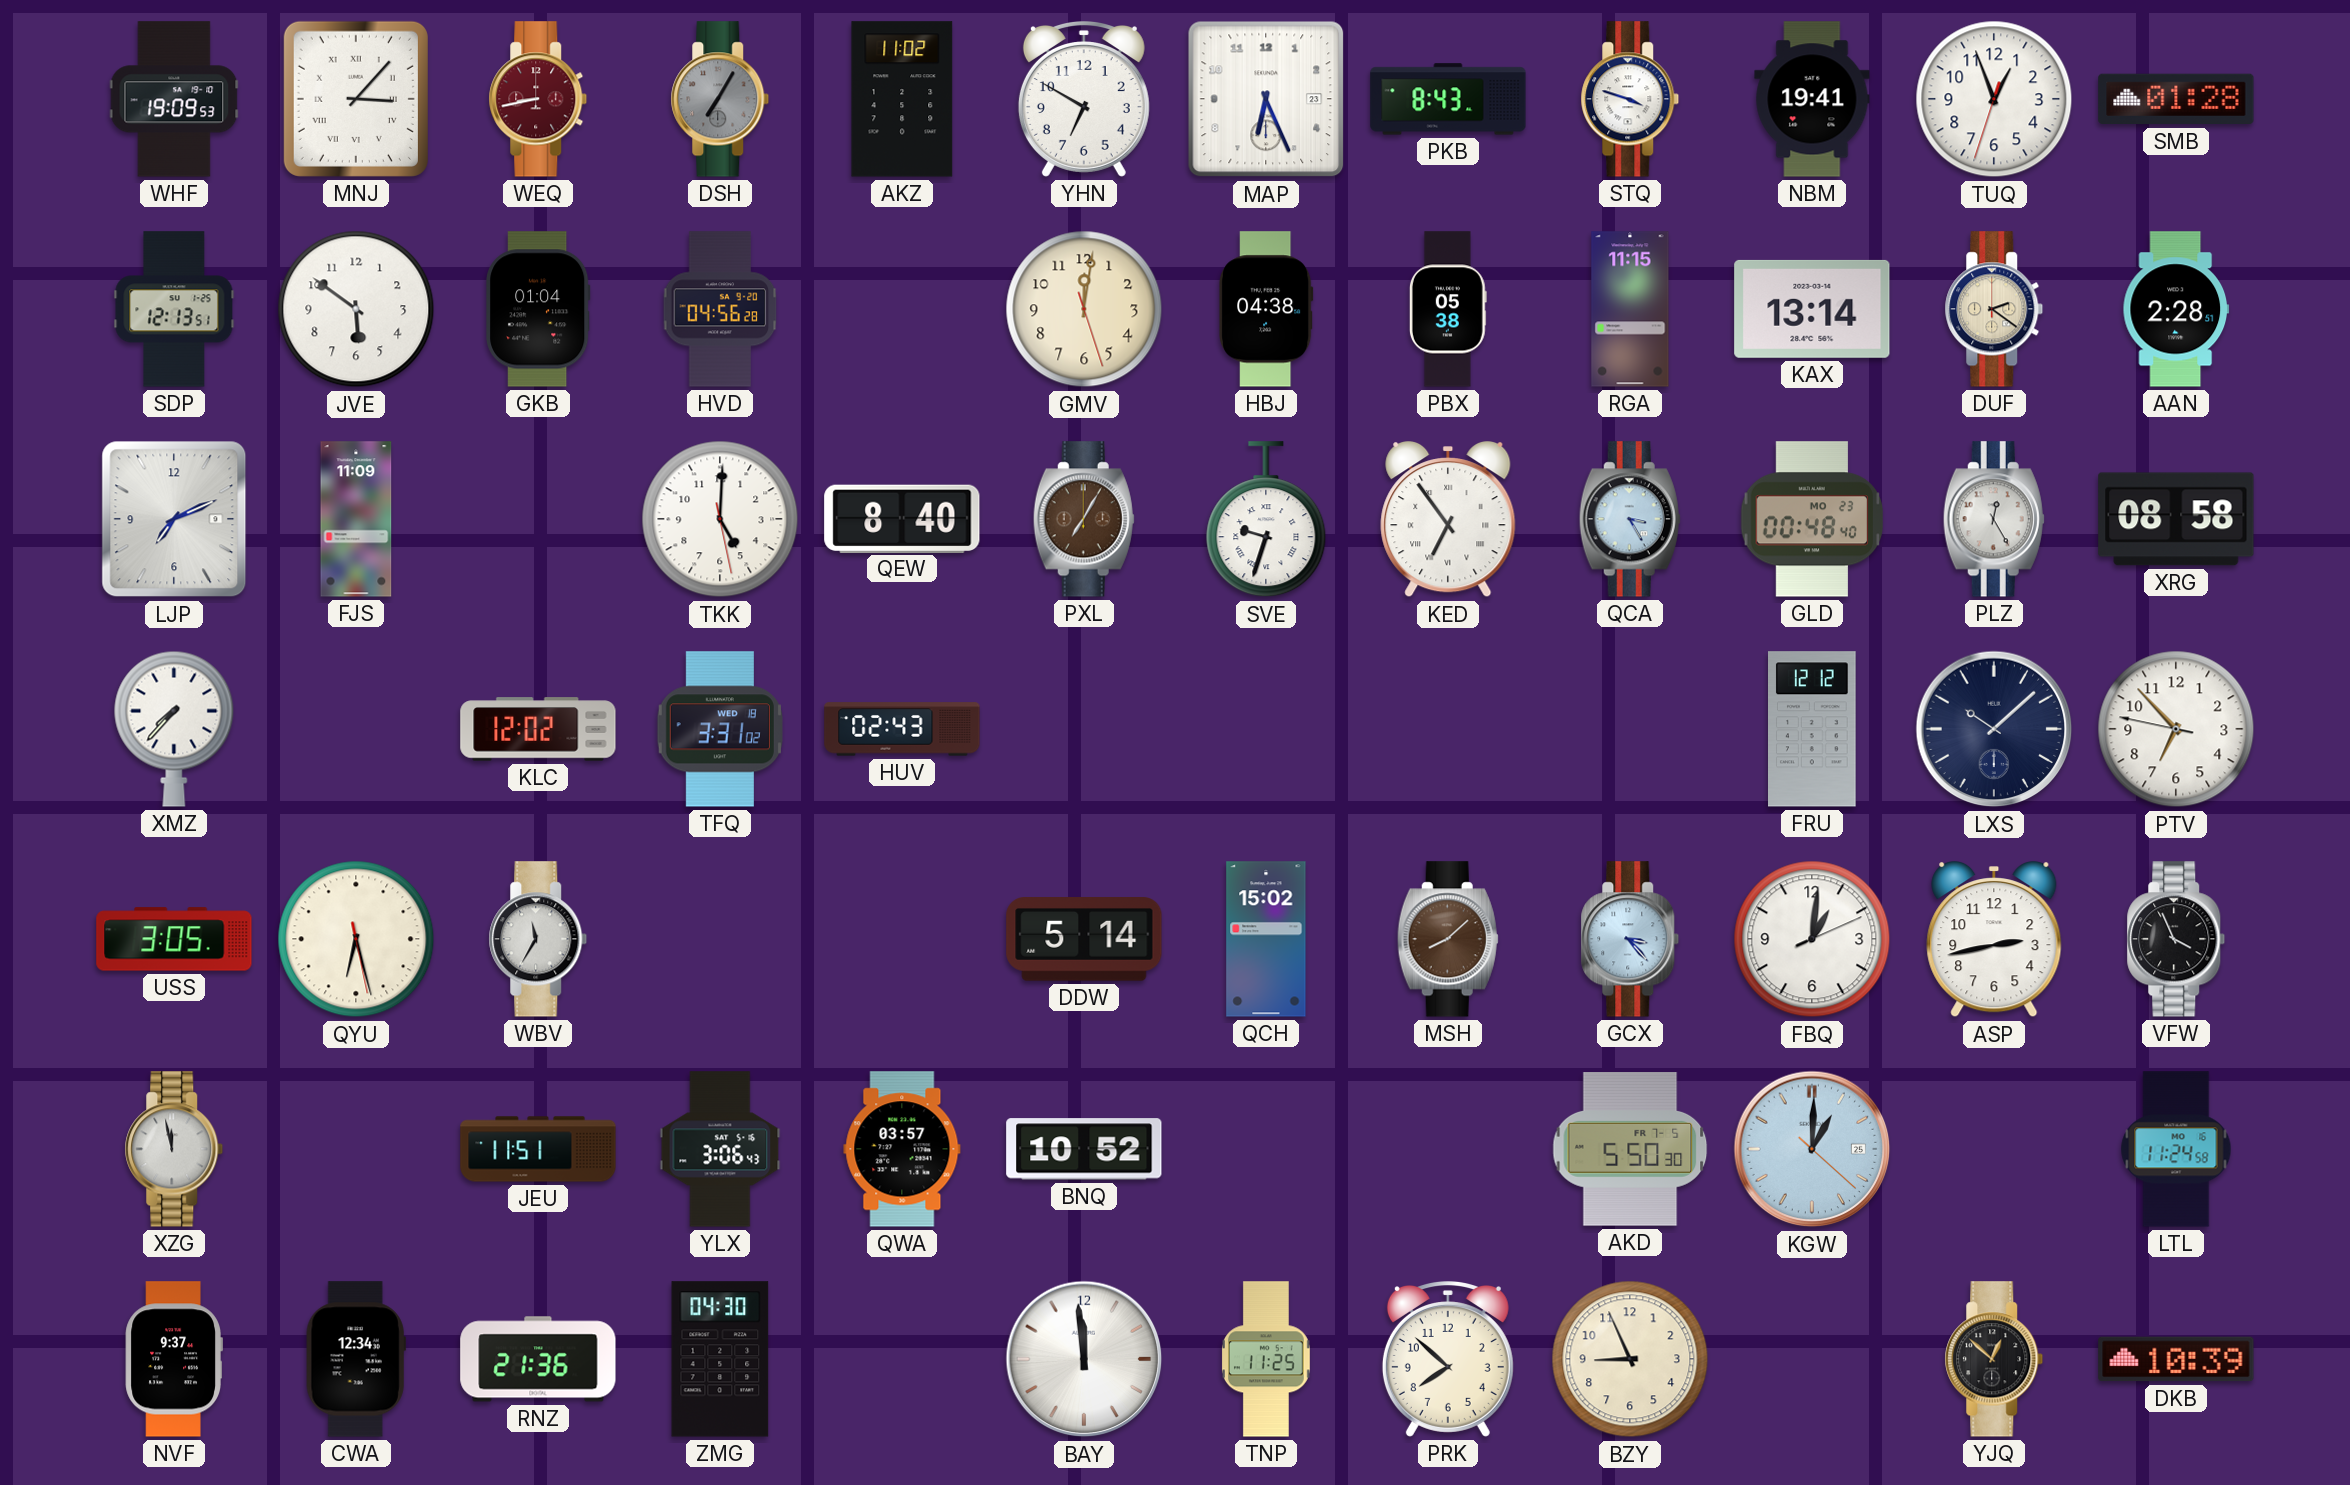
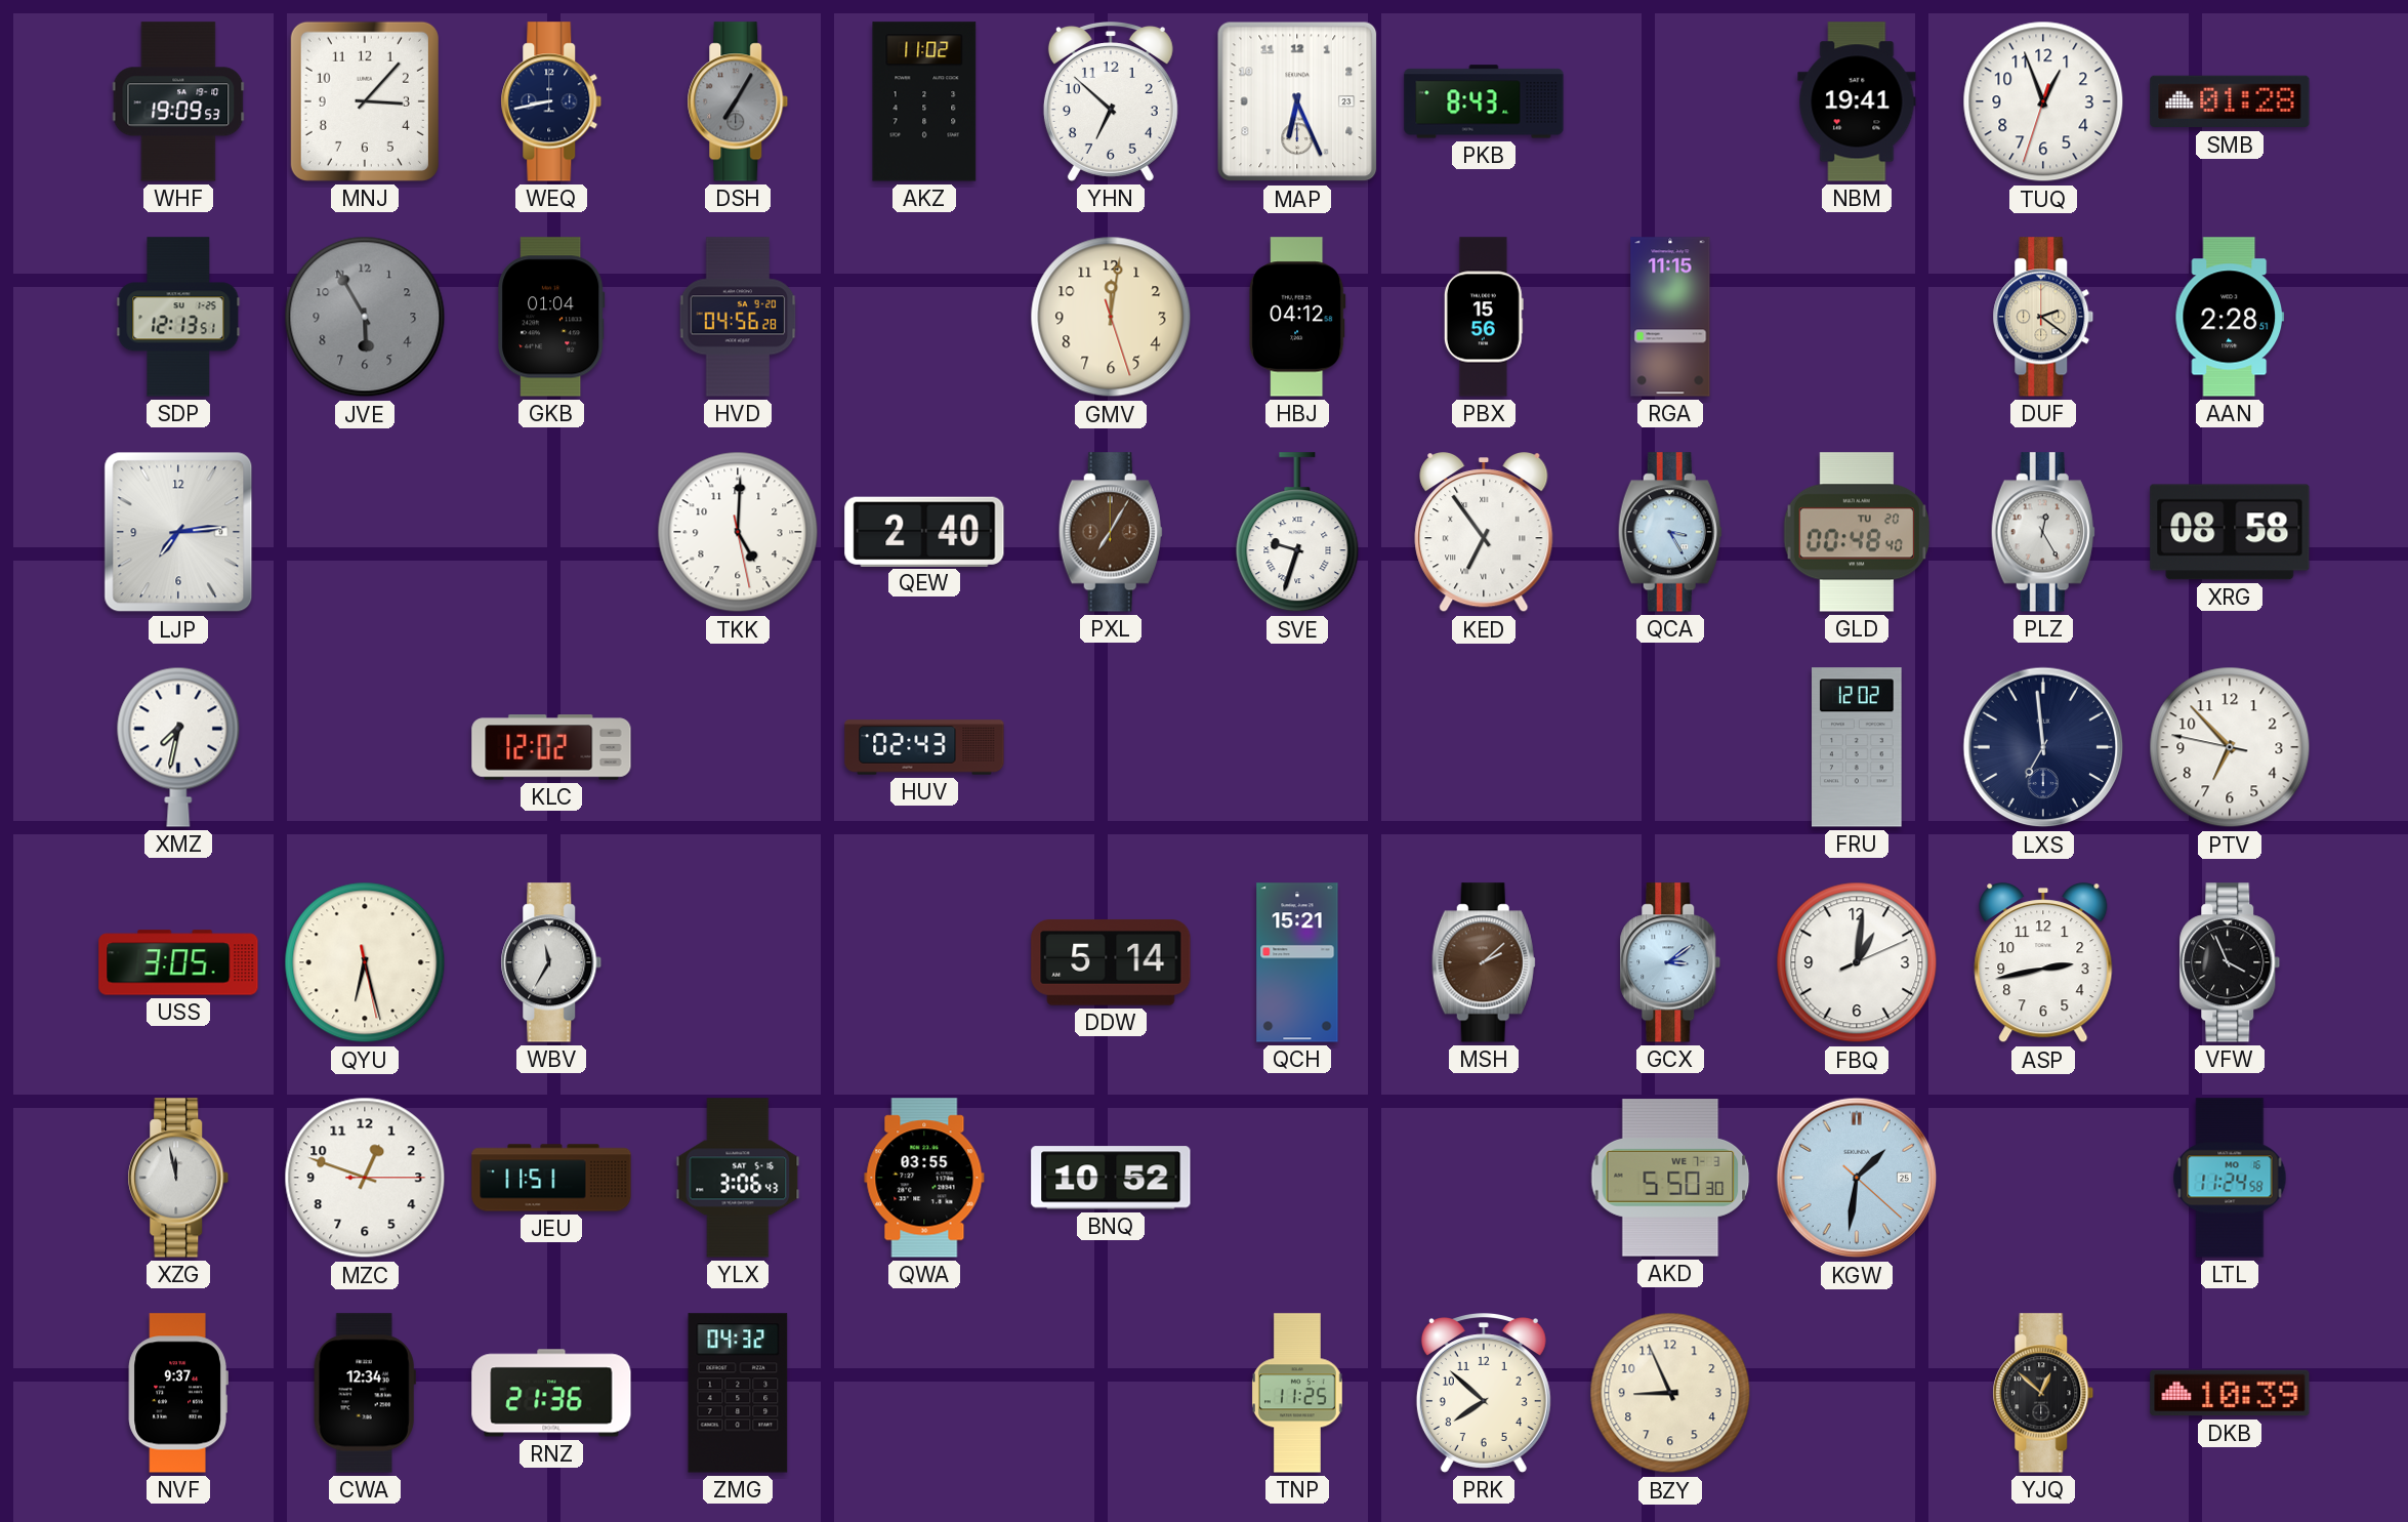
MNJ numerals: Roman -> Arabic (365, 101)
WEQ dial: burgundy -> navy (551, 101)
YHN: 6:50 -> 6:52 (1111, 102)
STQ: 3:48 -> none (1630, 99)
JVE: 5:51 -> 5:55 (365, 317)
JVE dial: white -> grey (365, 317)
HBJ: 04:38 -> 04:12 (1298, 317)
PBX: 05:38 -> 15:56 (1484, 317)
KAX: 13:14 -> none (1812, 309)
LJP: 7:11 -> 7:14 (178, 532)
FJS: 11:09 -> none (356, 519)
QEW: 8:40 -> 2:40 (924, 531)
GLD date: MO 23 -> TU 20 (1857, 532)
XMZ: 7:37 -> 7:32 (178, 747)
TFQ: 3:31 -> none (720, 729)
FRU: 12:12 -> 12:02 (1858, 747)
LXS: 10:08 -> 6:59 (2043, 747)
QCH: 15:02 -> 15:21 (1297, 962)
MSH: 8:08 -> 2:08 (1484, 962)
GCX: 3:23 -> 3:09 (1670, 962)
MZC: none -> 12:48 (365, 1178)
QWA: 03:57 -> 03:55 (924, 1178)
AKD date: FR 7-5 -> WE 7-3 (1670, 1179)
KGW: 1:00 -> 1:31 (1857, 1178)
ZMG: 04:30 -> 04:32 (738, 1393)
BAY: 11:59 -> none (1084, 1359)
